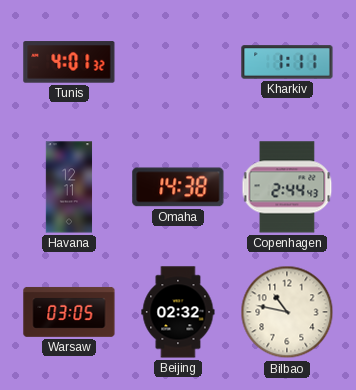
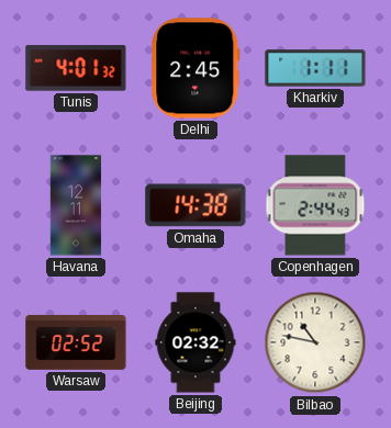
Delhi: none -> 2:45 (195, 68)
Warsaw: 03:05 -> 02:52 (76, 342)
